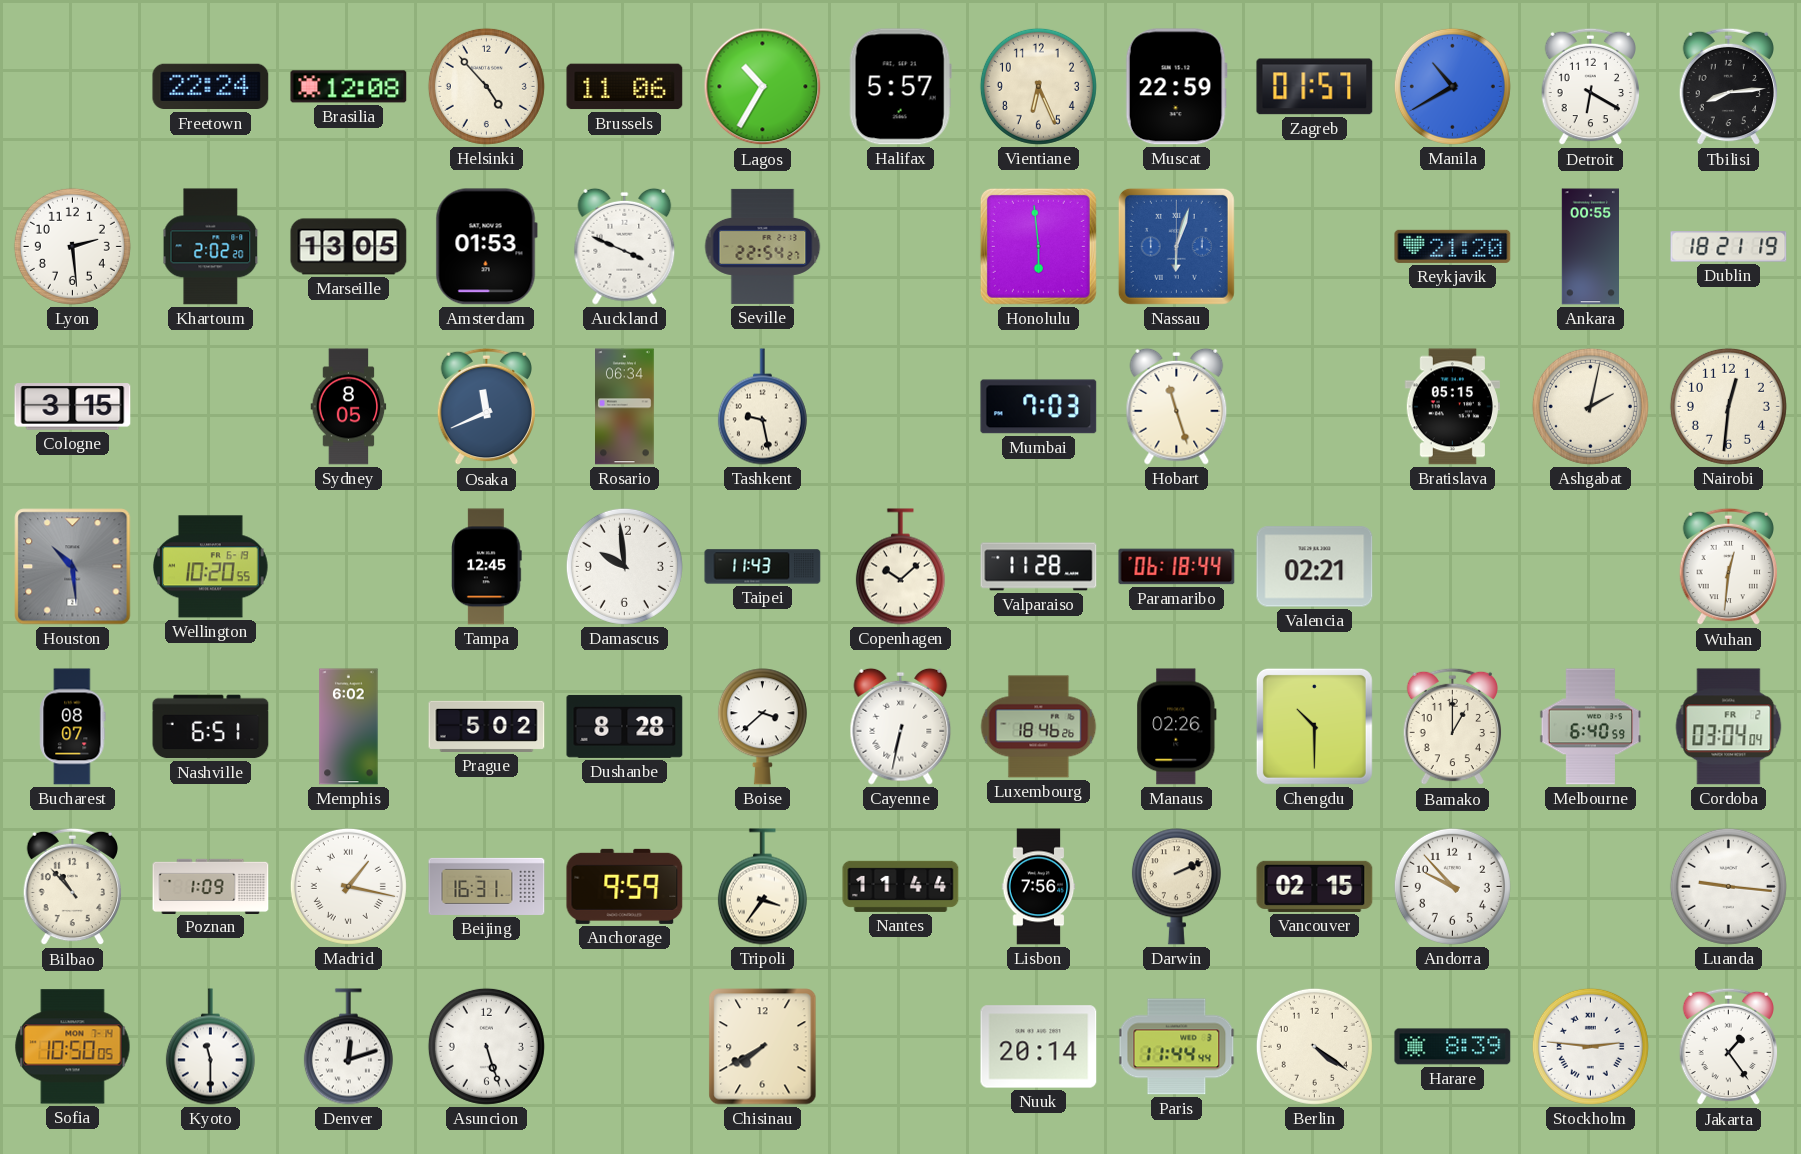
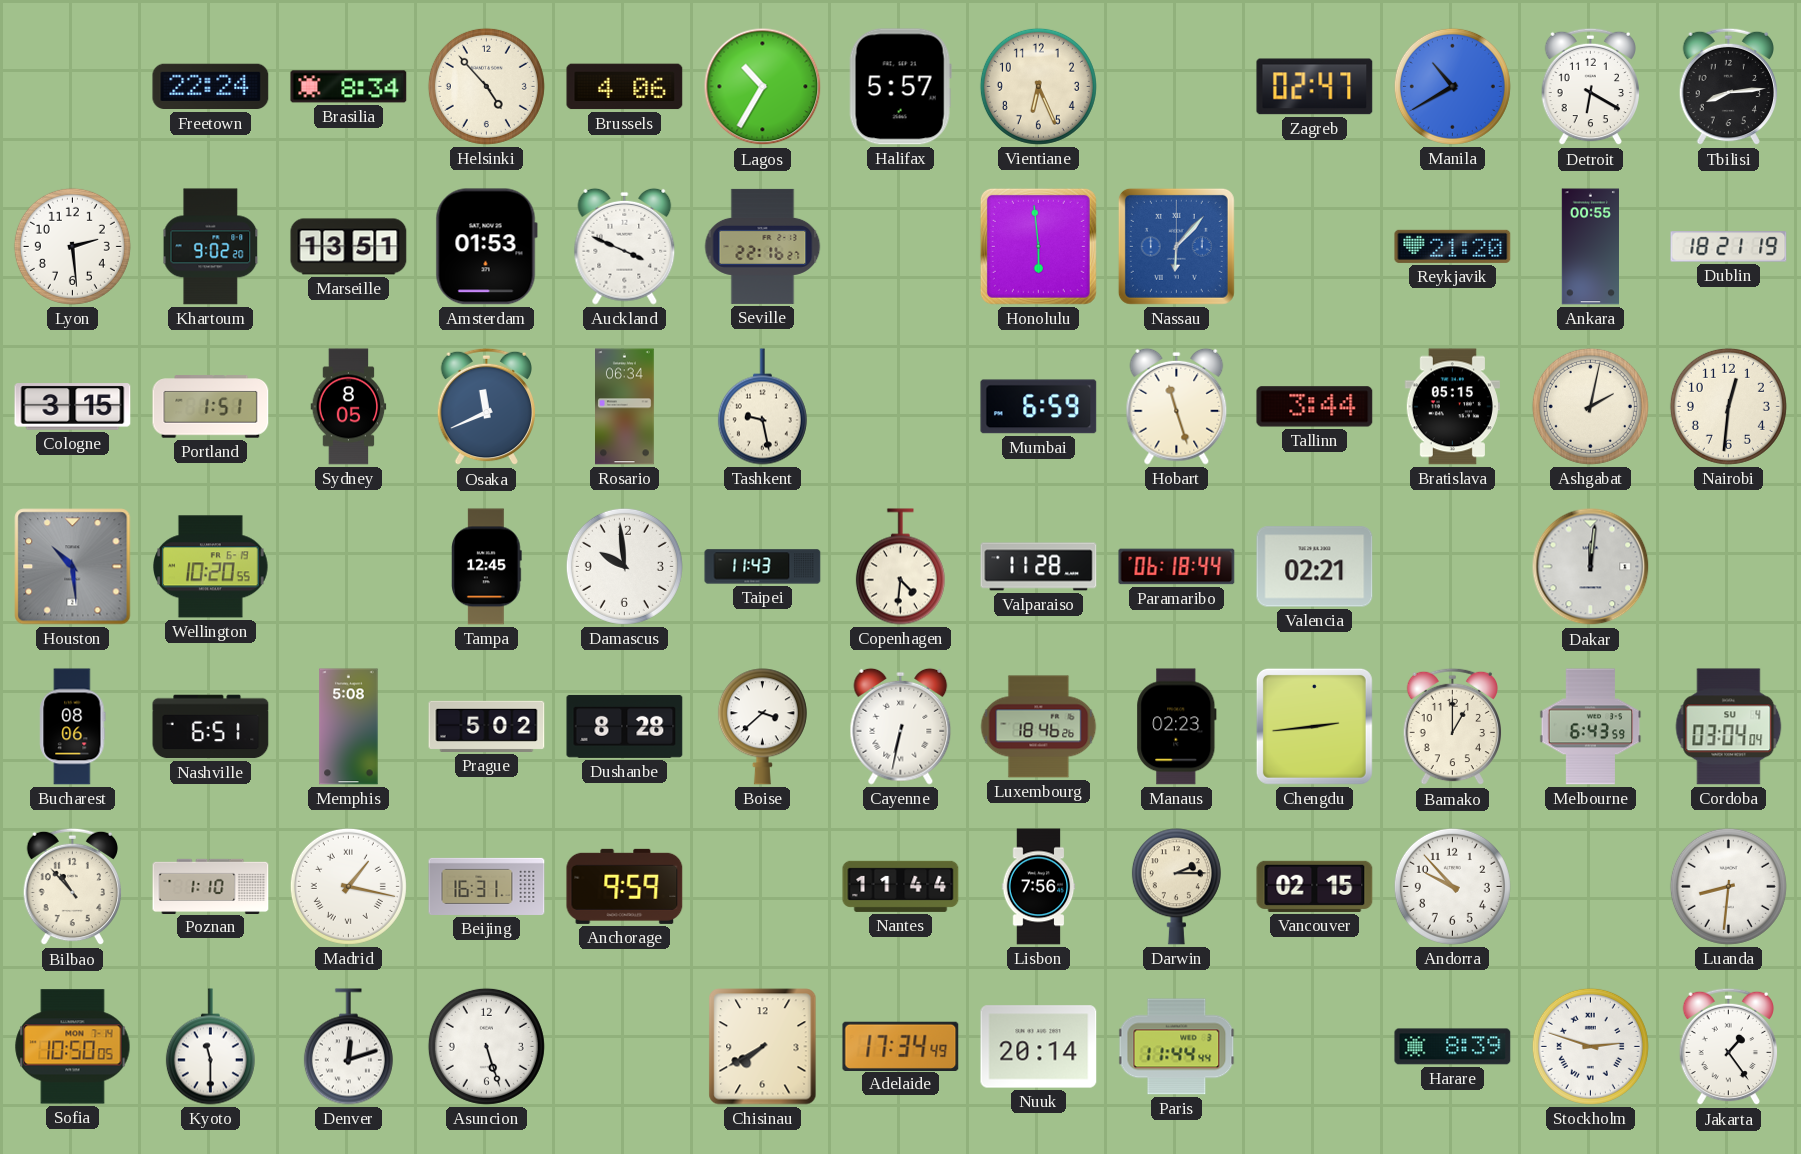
Brasilia: 12:08 -> 8:34 (349, 87)
Brussels: 11:06 -> 4:06 (625, 87)
Muscat: 22:59 -> none (1176, 87)
Zagreb: 01:57 -> 02:47 (1315, 87)
Khartoum: 2:02 -> 9:02 (211, 247)
Marseille: 13:05 -> 13:51 (349, 247)
Seville: 22:54 -> 22:16 (763, 246)
Nassau: 6:03 -> 6:07 (1176, 246)
Portland: none -> 1:51 (211, 407)
Mumbai: 7:03 -> 6:59 (1039, 407)
Tallinn: none -> 3:44 (1315, 407)
Copenhagen: 10:08 -> 4:31 (900, 567)
Dakar: none -> 12:01 (1591, 567)
Wuhan: 12:31 -> none (1728, 567)
Bucharest: 08:07 -> 08:06 (73, 727)
Memphis: 6:02 -> 5:08 (349, 727)
Manaus: 02:26 -> 02:23 (1177, 727)
Chengdu: 10:30 -> 2:44 (1314, 726)
Melbourne: 6:40 -> 6:43 (1591, 727)
Cordoba date: FR 2 -> SU 4 (1729, 727)
Poznan: 1:09 -> 1:10 (211, 886)
Tripoli: 3:36 -> none (762, 887)
Darwin: 2:11 -> 2:15 (1176, 887)
Luanda: 9:16 -> 8:31 (1728, 886)
Adelaide: none -> 17:34 (901, 1046)
Berlin: 4:21 -> none (1314, 1046)
Stockholm: 2:46 -> 2:48 (1590, 1046)
